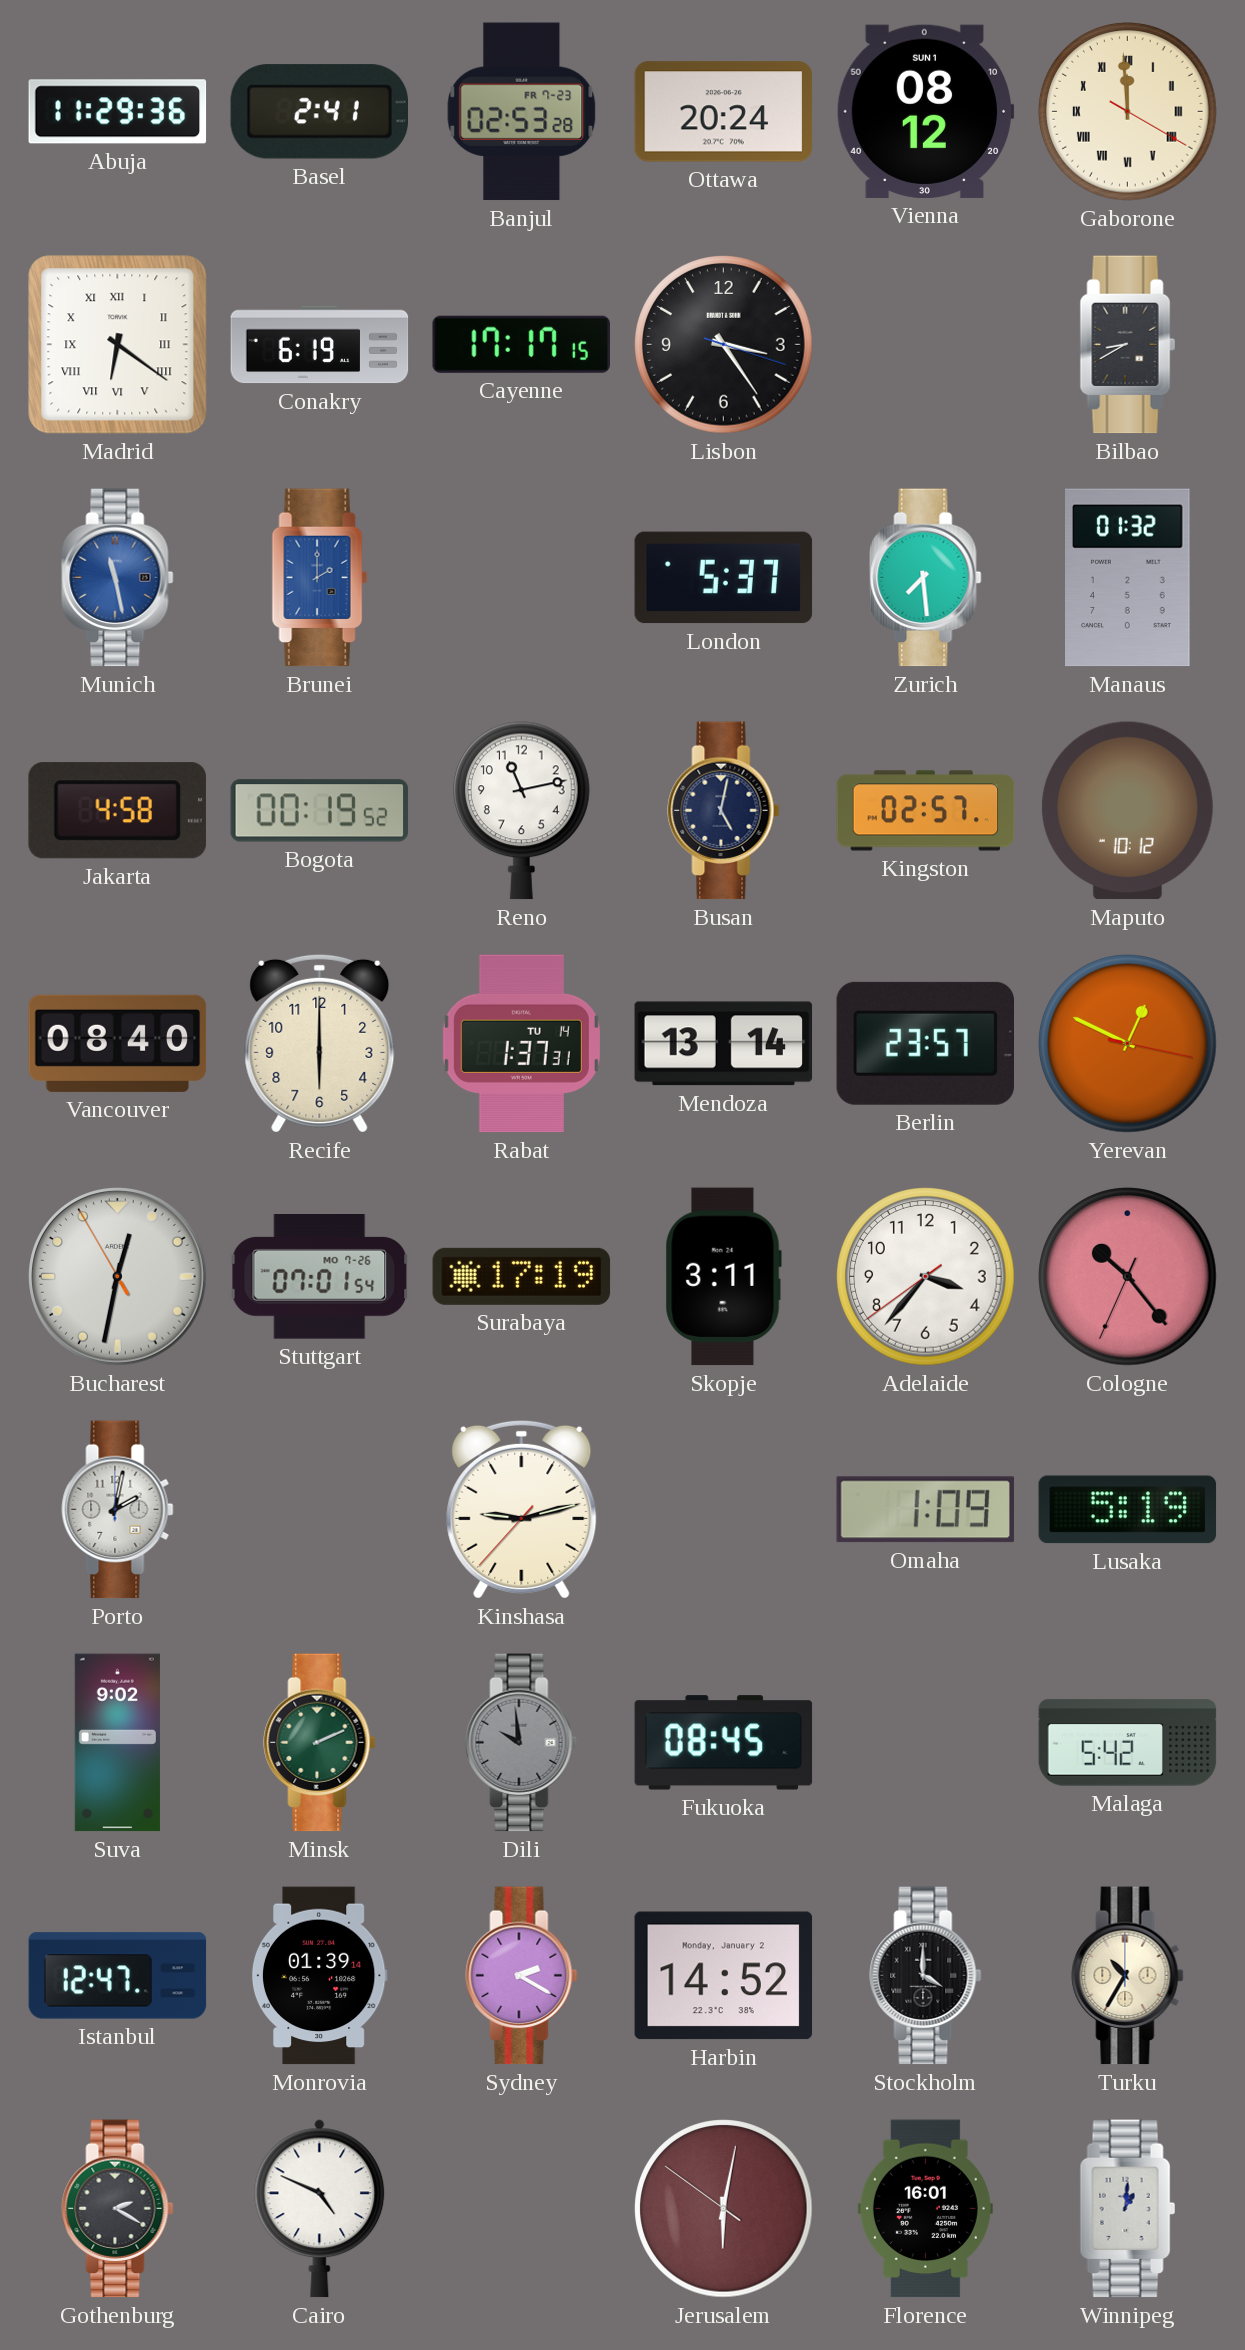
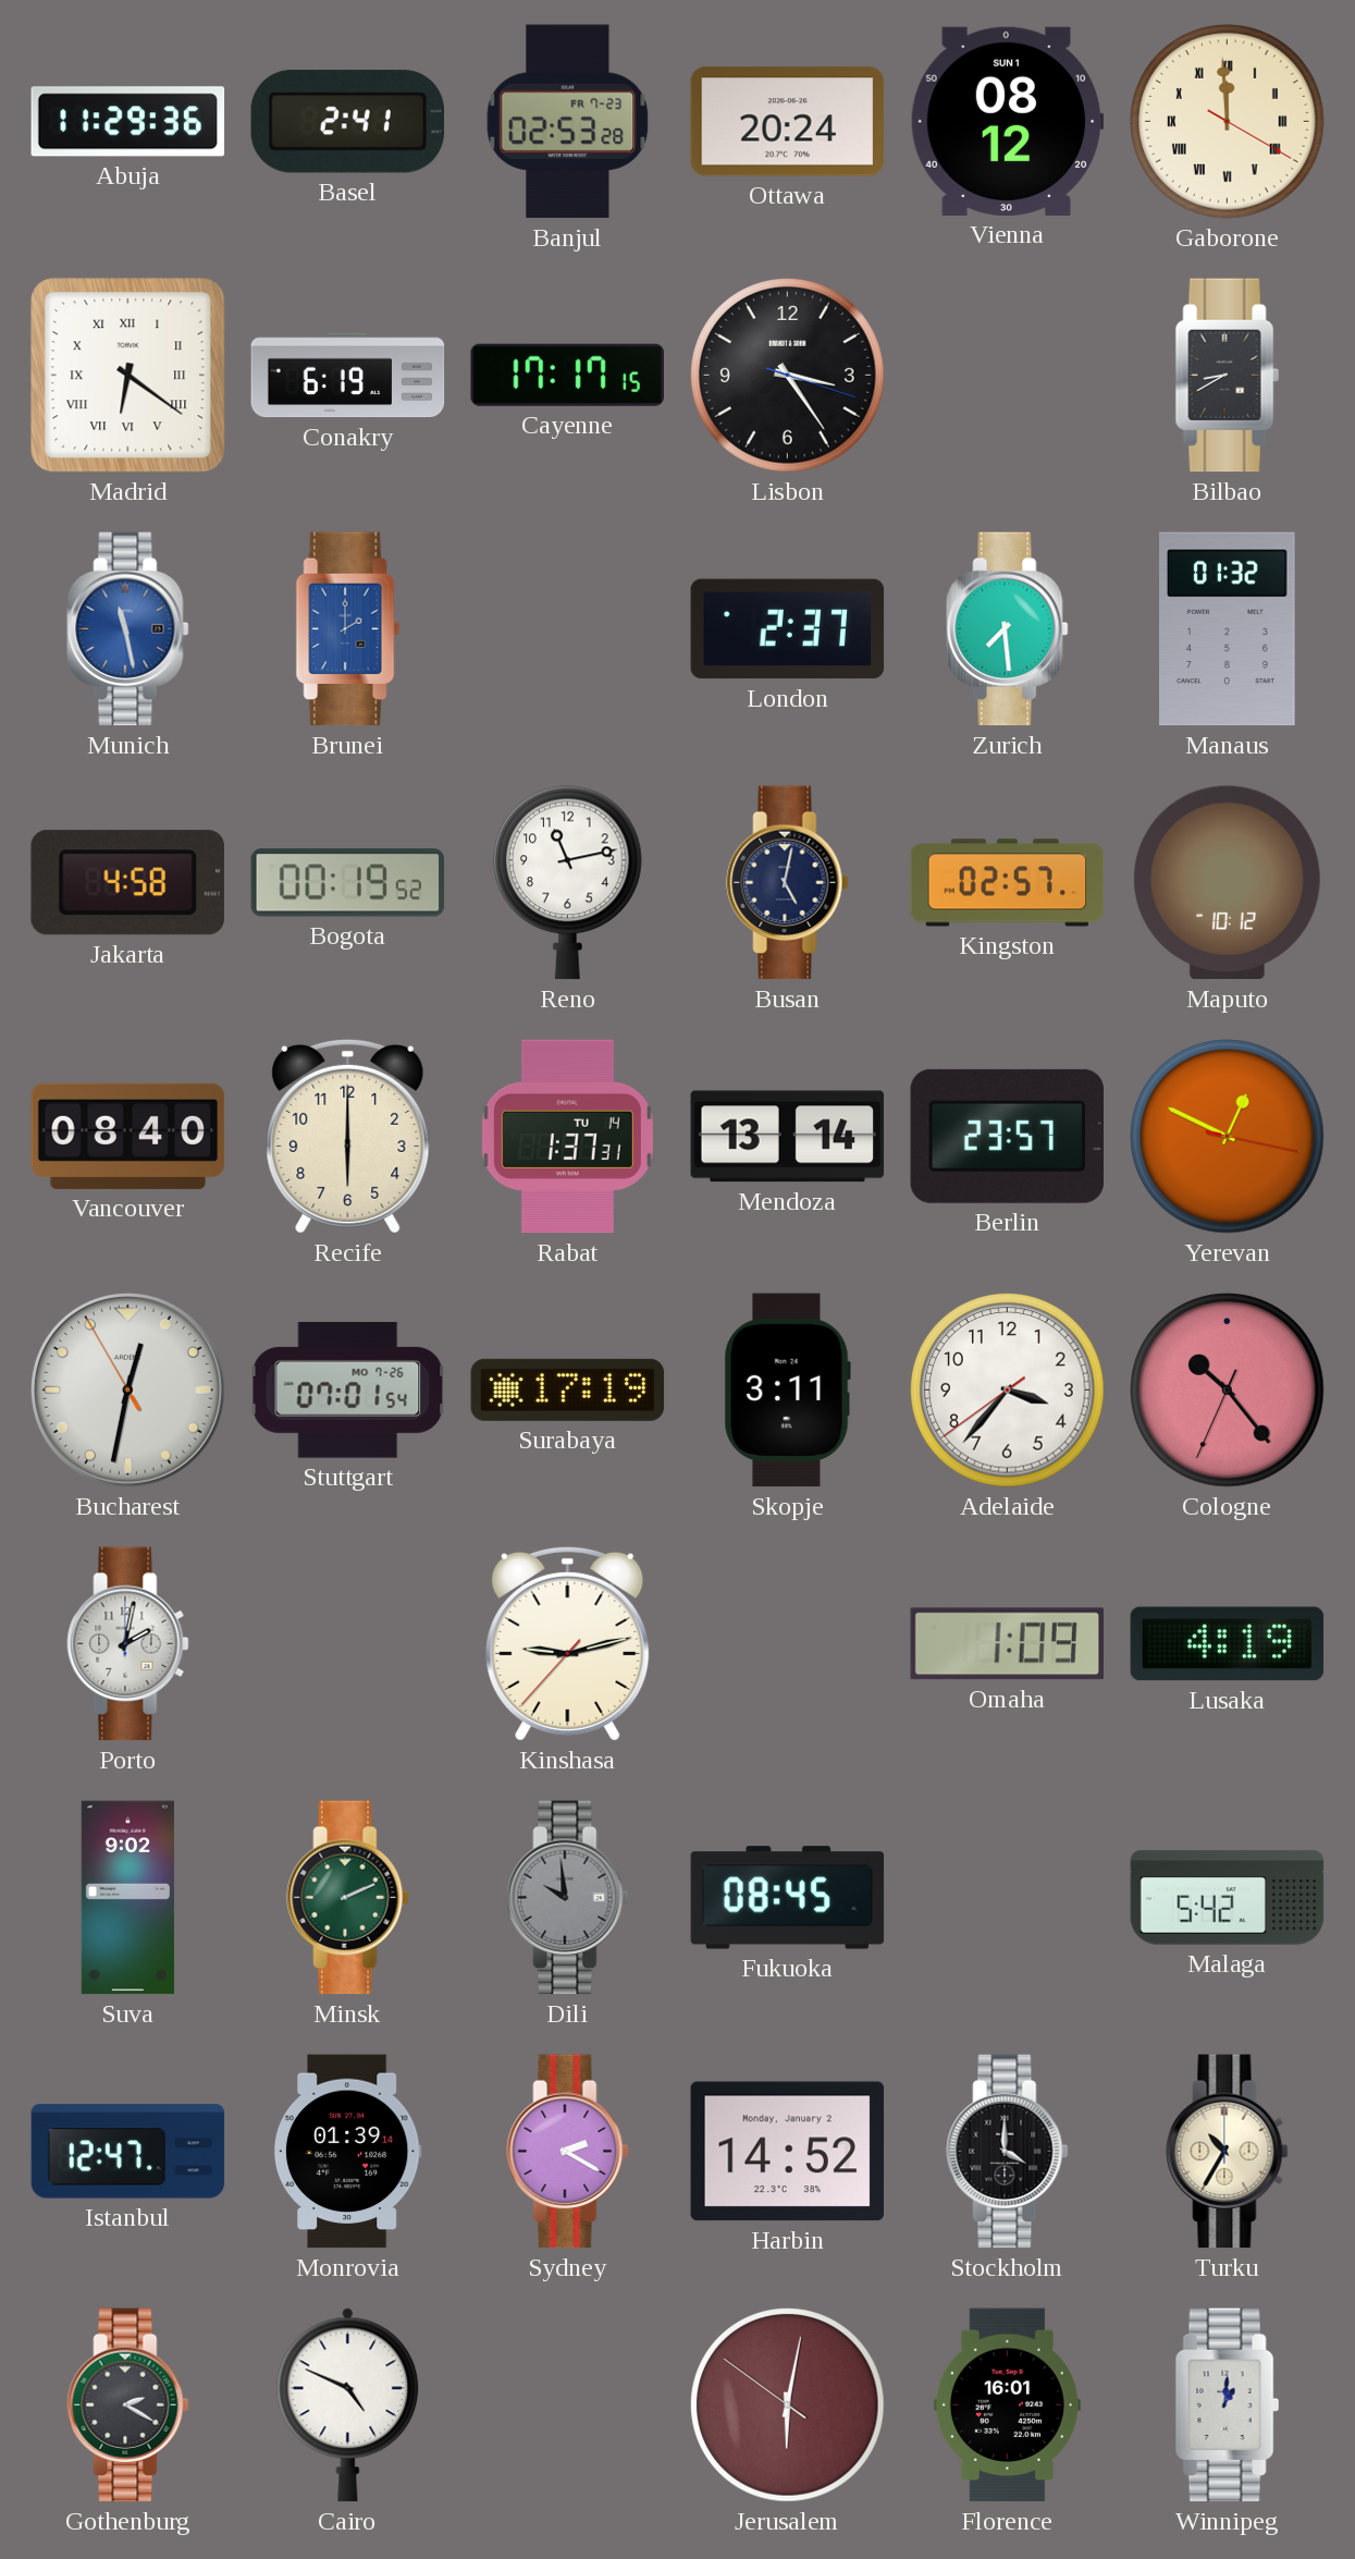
London: 5:37 -> 2:37 (788, 629)
Lusaka: 5:19 -> 4:19 (1228, 1644)
